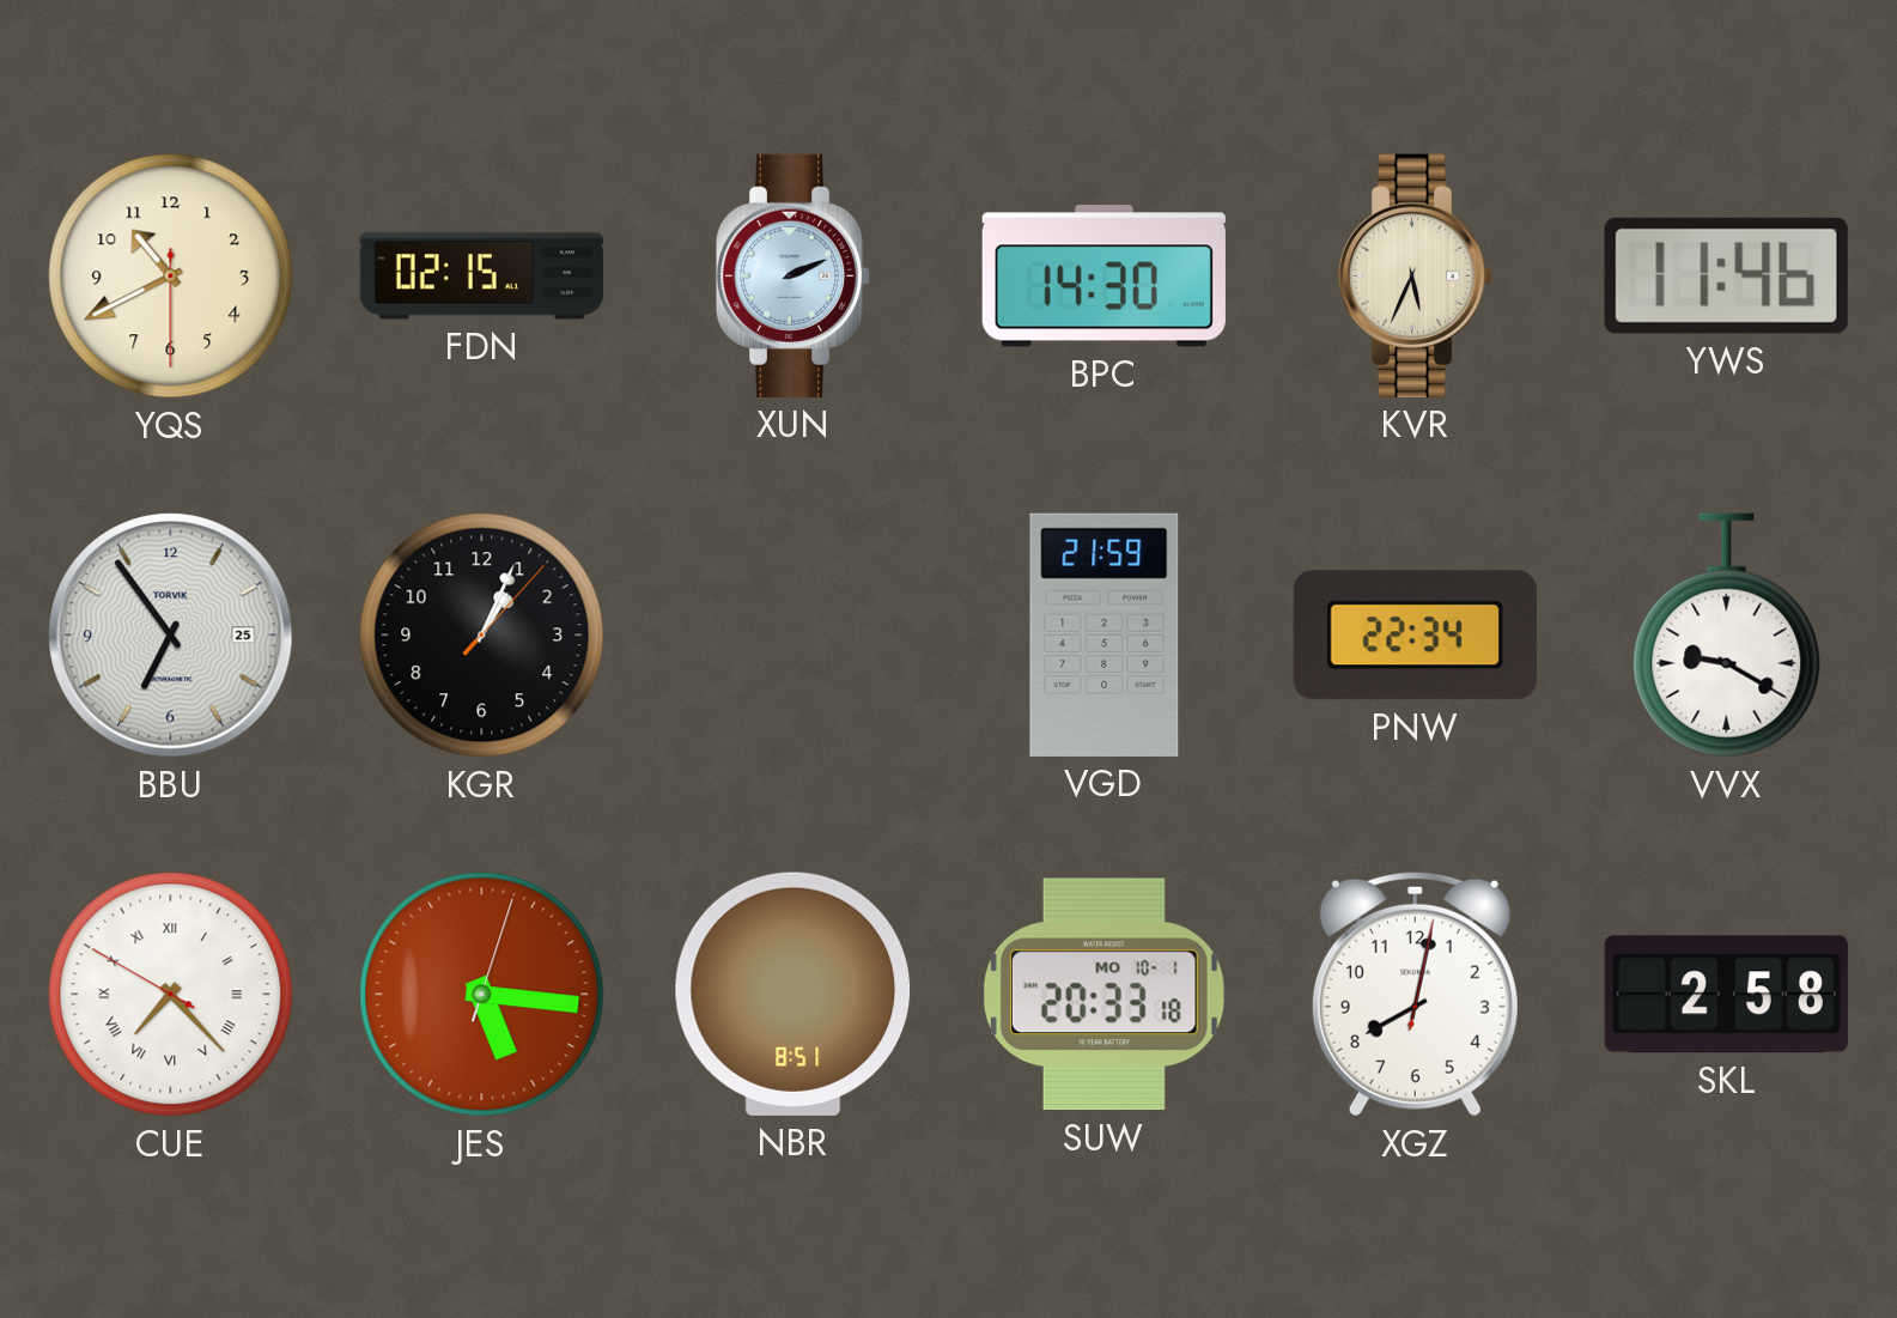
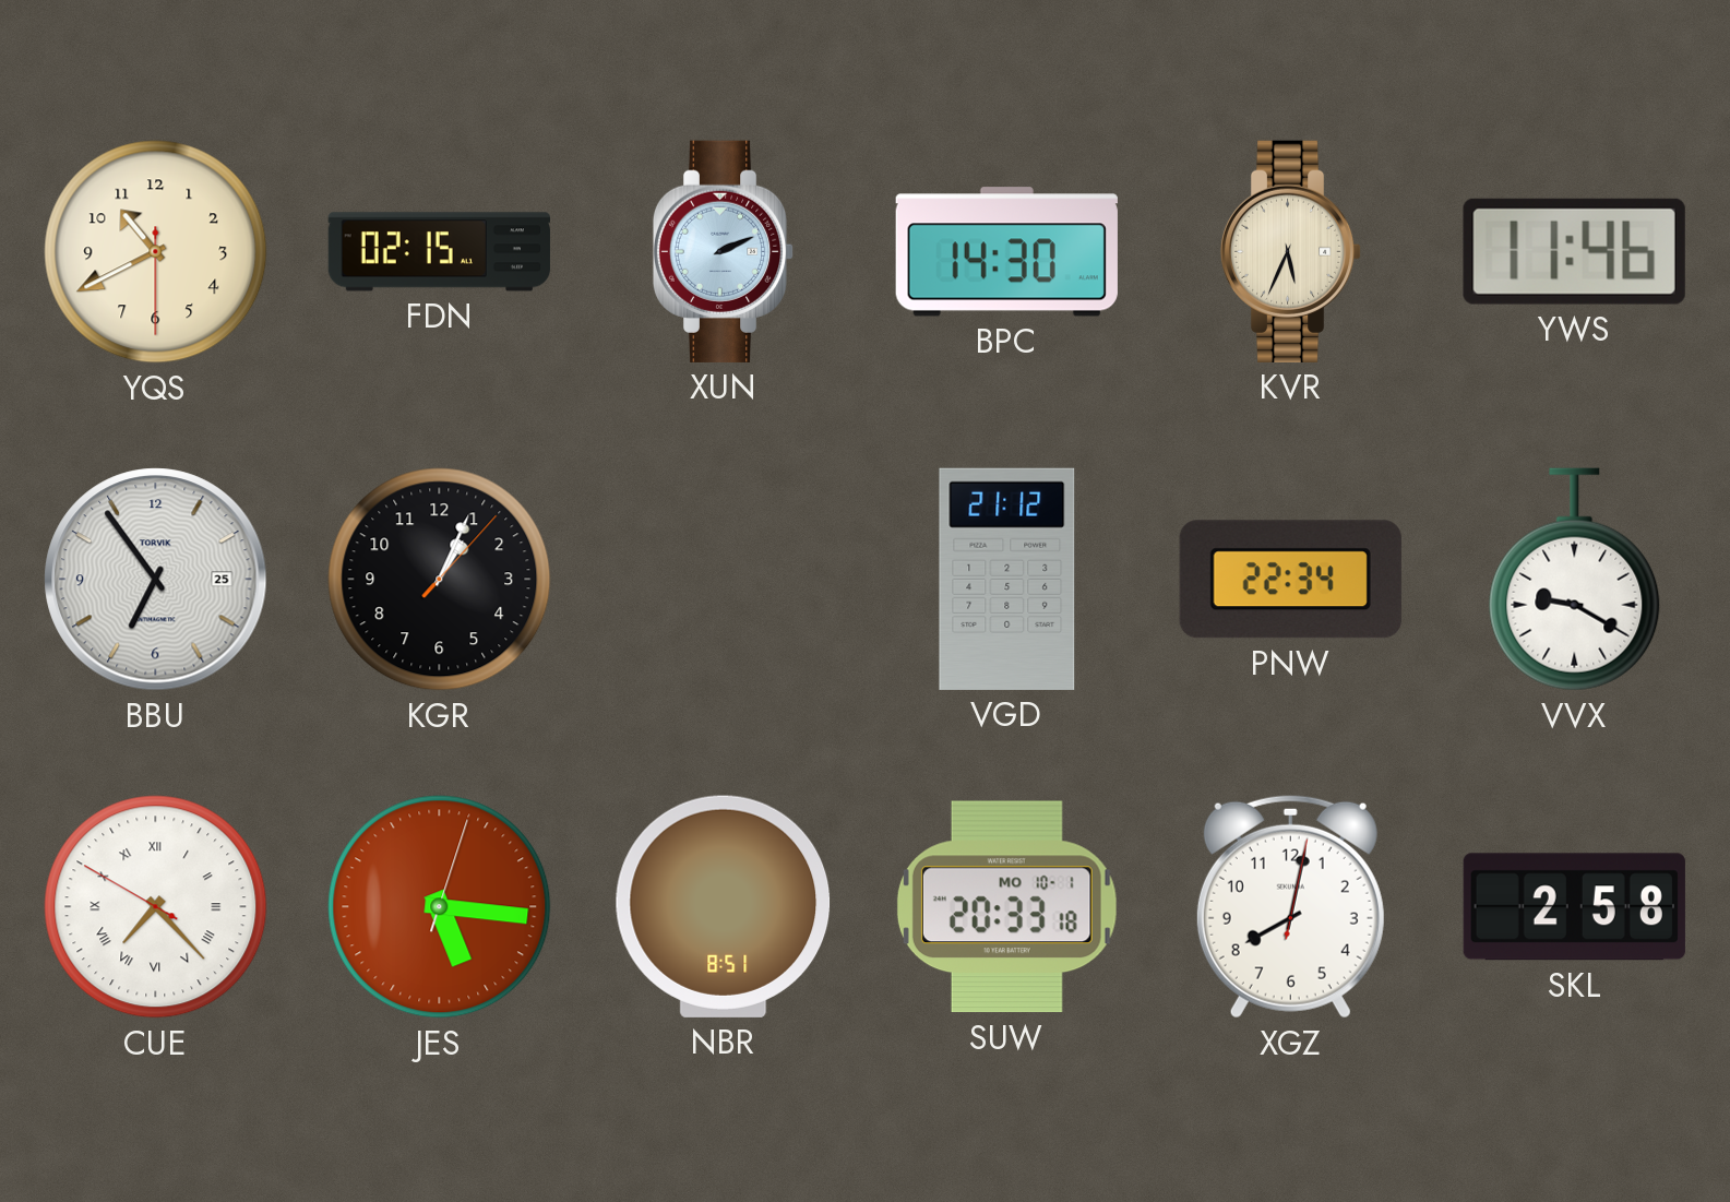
VGD: 21:59 -> 21:12 (1007, 579)
